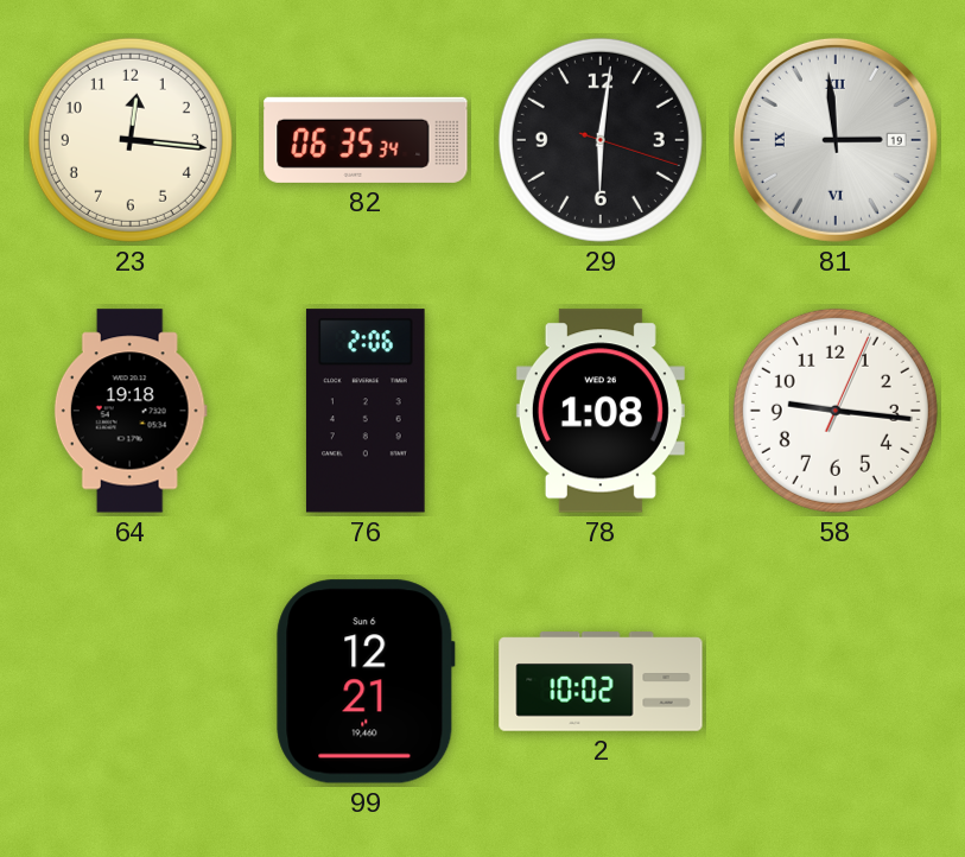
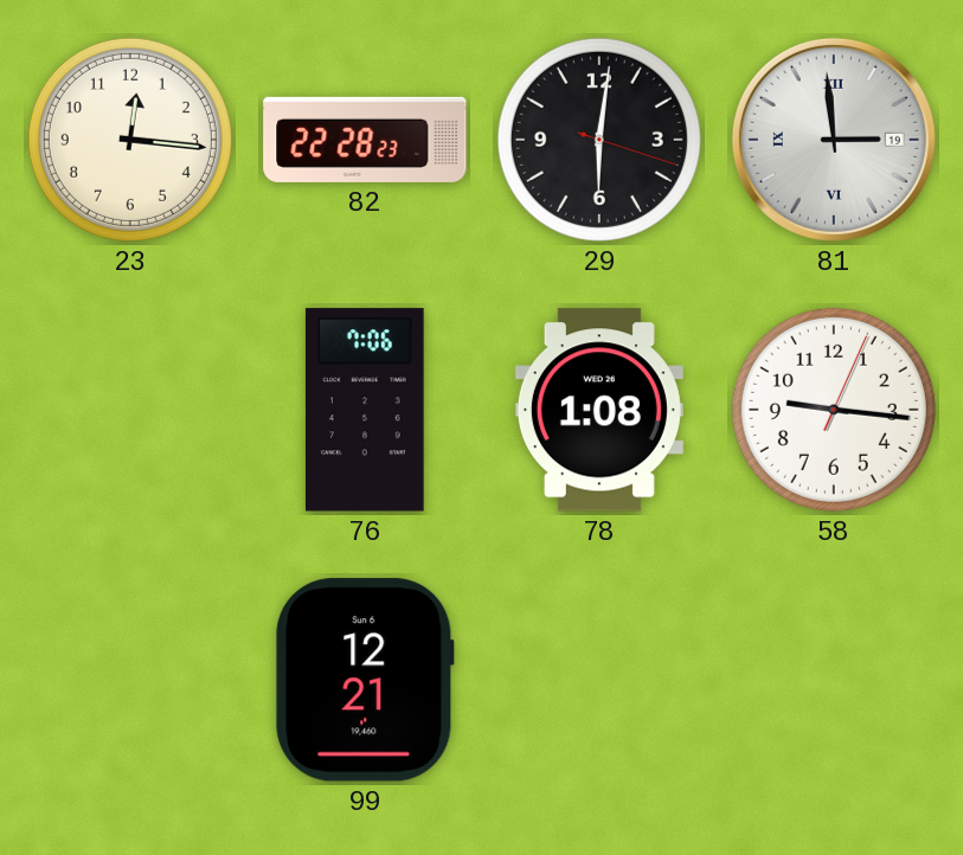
82: 06:35 -> 22:28 (365, 140)
64: 19:18 -> none (131, 411)
76: 2:06 -> 7:06 (365, 410)
2: 10:02 -> none (601, 681)
